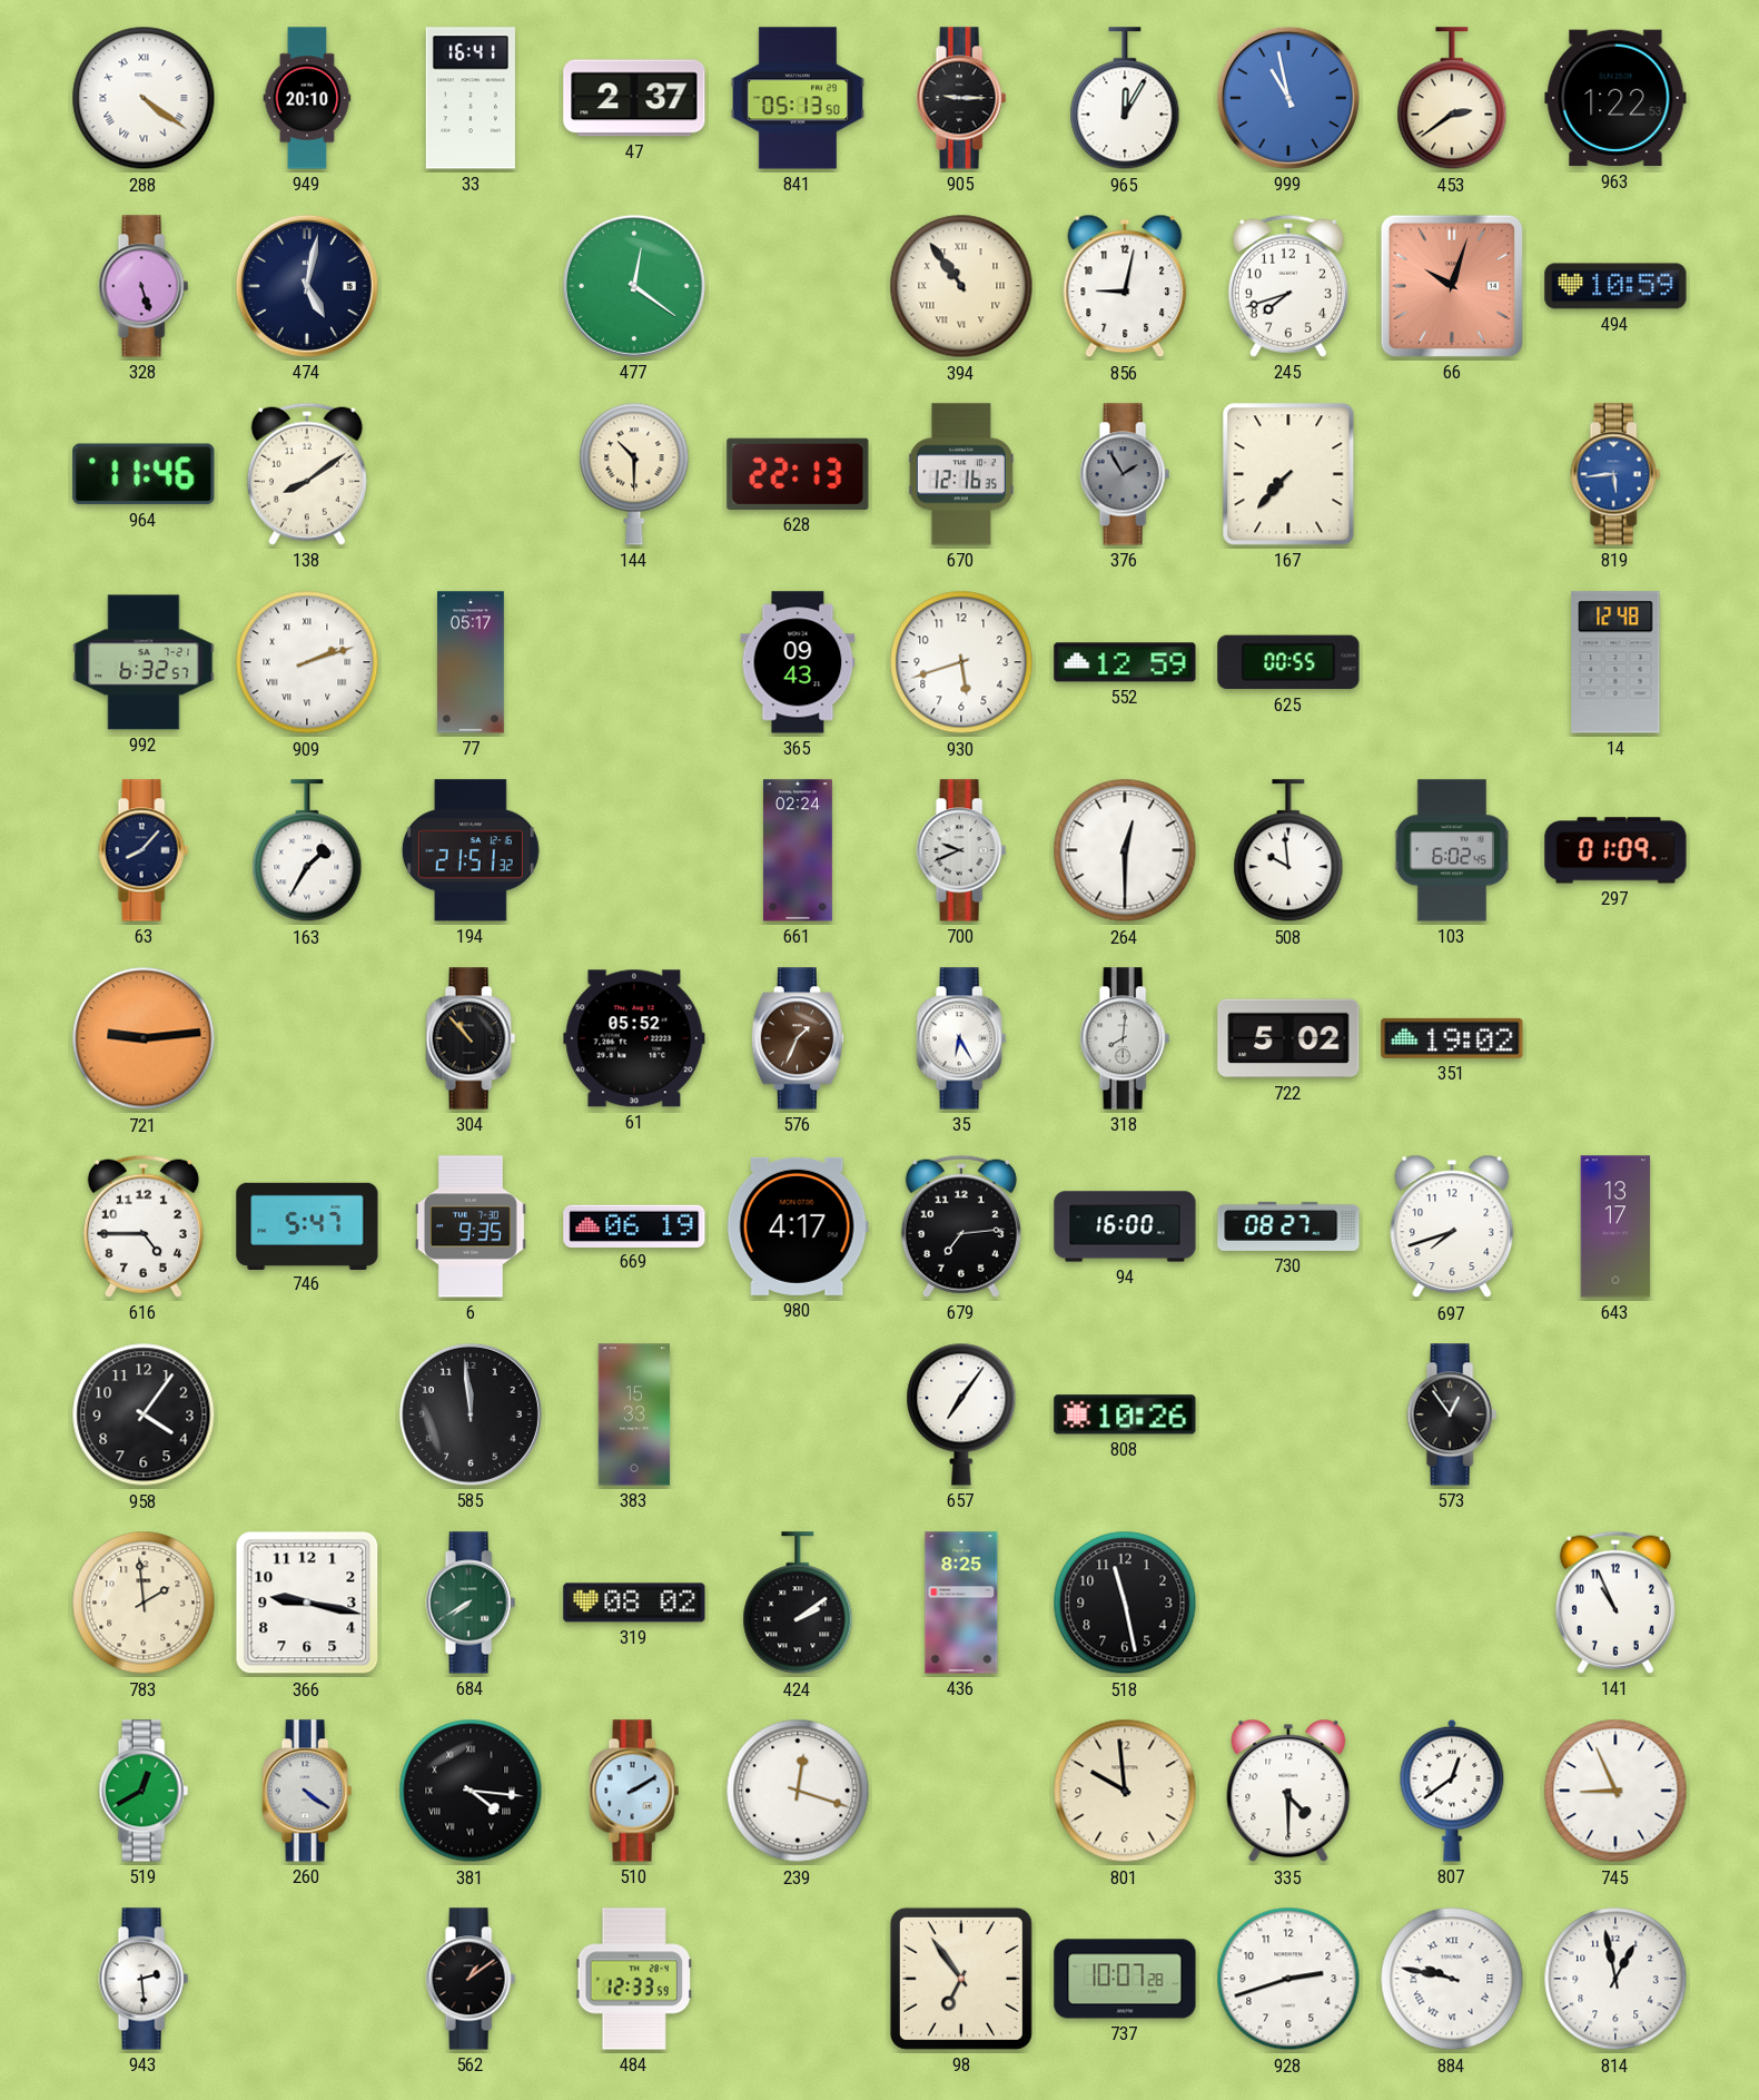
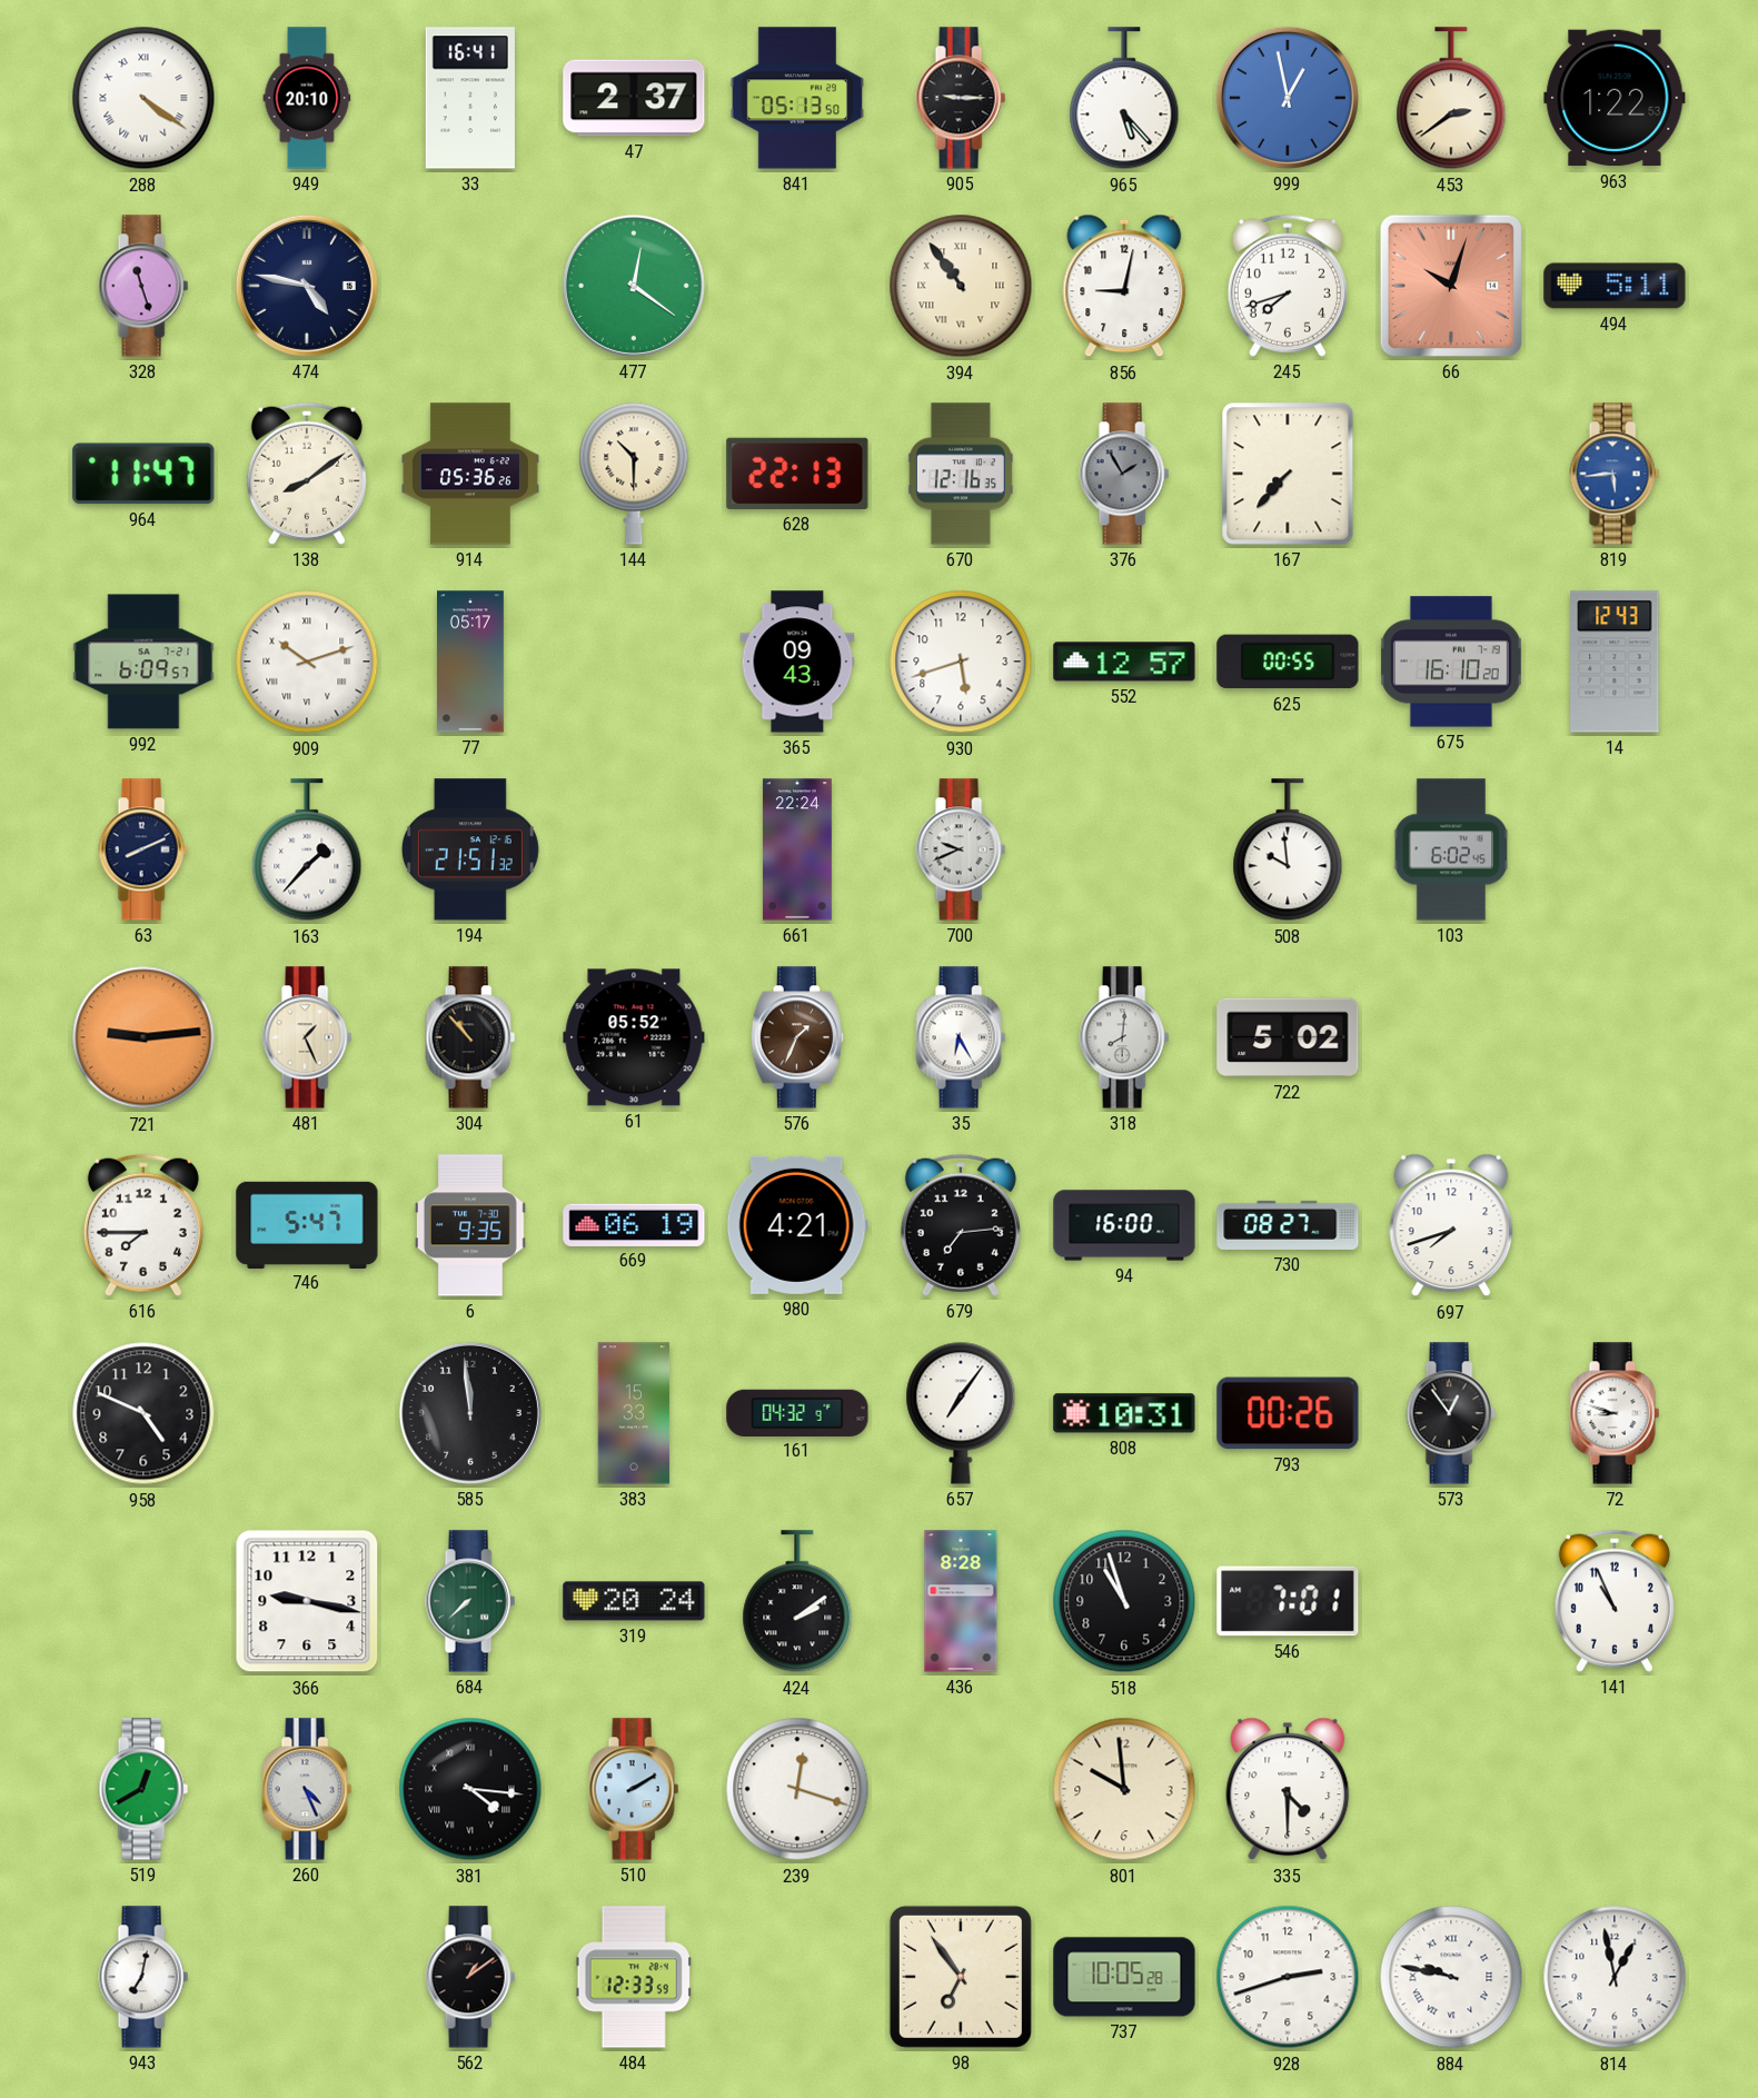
965: 12:05 -> 5:23 (1124, 99)
999: 10:58 -> 12:58 (1288, 98)
328: 5:27 -> 11:27 (143, 286)
474: 5:02 -> 4:47 (307, 286)
494: 10:59 -> 5:11 (1615, 286)
964: 11:46 -> 11:47 (143, 474)
914: none -> 05:36 (470, 474)
992: 6:32 -> 6:09 (143, 662)
909: 2:12 -> 10:12 (307, 662)
552: 12:59 -> 12:57 (1124, 662)
675: none -> 16:10 (1451, 662)
14: 12:48 -> 12:43 (1615, 662)
63: 8:07 -> 8:11 (143, 849)
163: 1:35 -> 1:37 (307, 851)
661: 02:24 -> 22:24 (797, 849)
264: 12:30 -> none (1125, 850)
297: 01:09 -> none (1615, 850)
481: none -> 1:26 (307, 1037)
351: 19:02 -> none (1452, 1038)
616: 4:45 -> 7:45 (143, 1225)
980: 4:17 -> 4:21 (797, 1225)
643: 13:17 -> none (1615, 1226)
958: 4:06 -> 4:49 (143, 1413)
161: none -> 04:32 (797, 1412)
808: 10:26 -> 10:31 (1124, 1413)
793: none -> 00:26 (1288, 1413)
72: none -> 8:48 (1615, 1413)
783: 1:59 -> none (144, 1603)
684: 7:40 -> 7:38 (470, 1601)
319: 08:02 -> 20:24 (634, 1601)
436: 8:25 -> 8:28 (961, 1601)
518: 11:28 -> 10:57 (1124, 1601)
546: none -> 7:01 (1288, 1601)
260: 4:21 -> 4:26 (307, 1789)
807: 12:39 -> none (1452, 1791)
745: 8:56 -> none (1615, 1791)
943: 2:29 -> 7:02 (143, 1977)
737: 10:07 -> 10:05 (1124, 1977)
